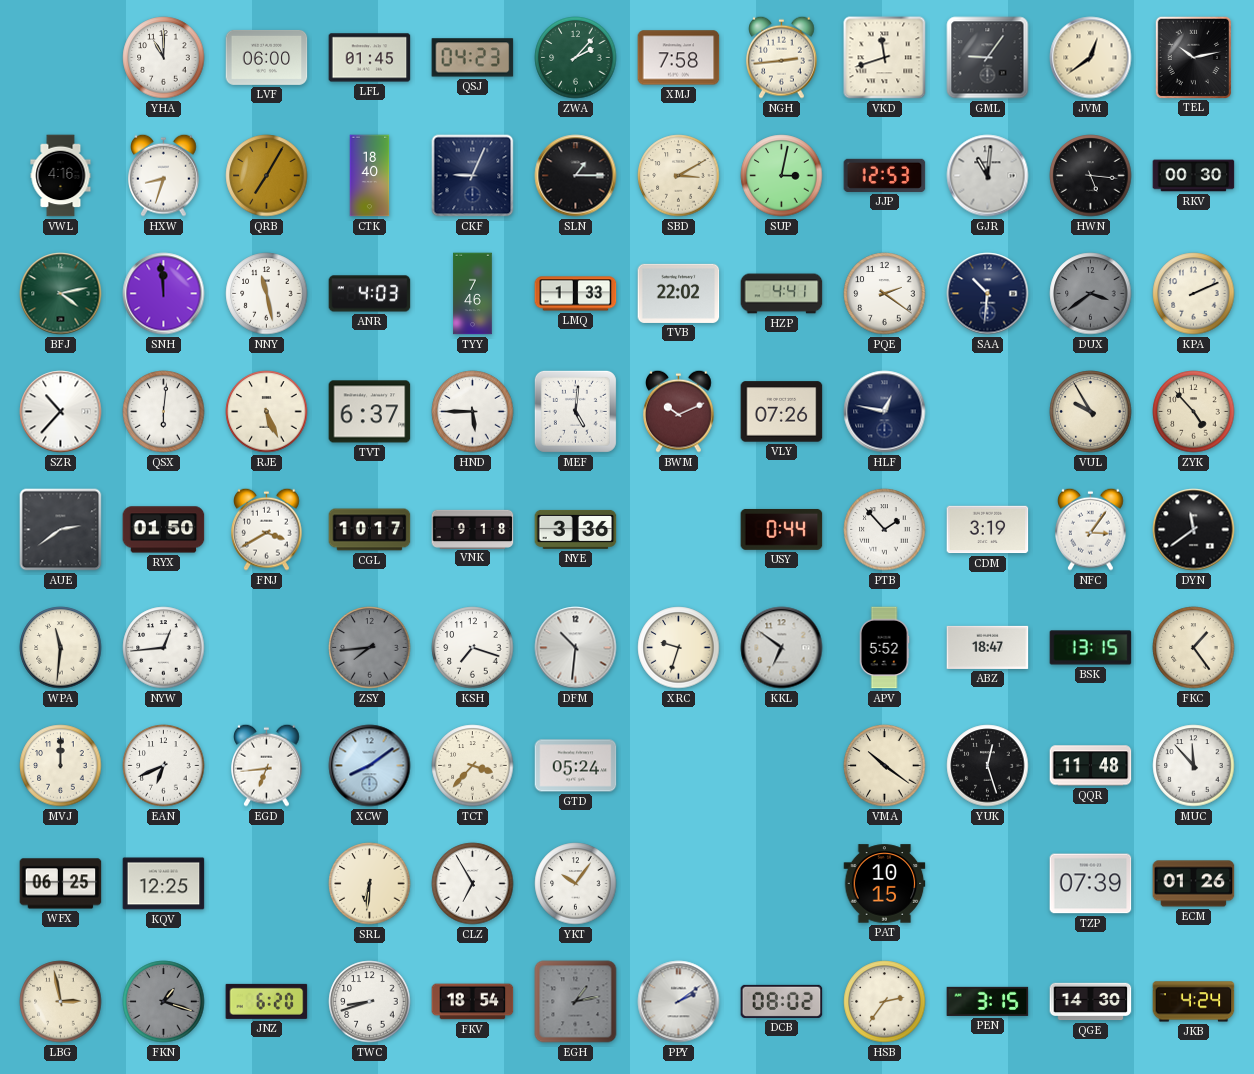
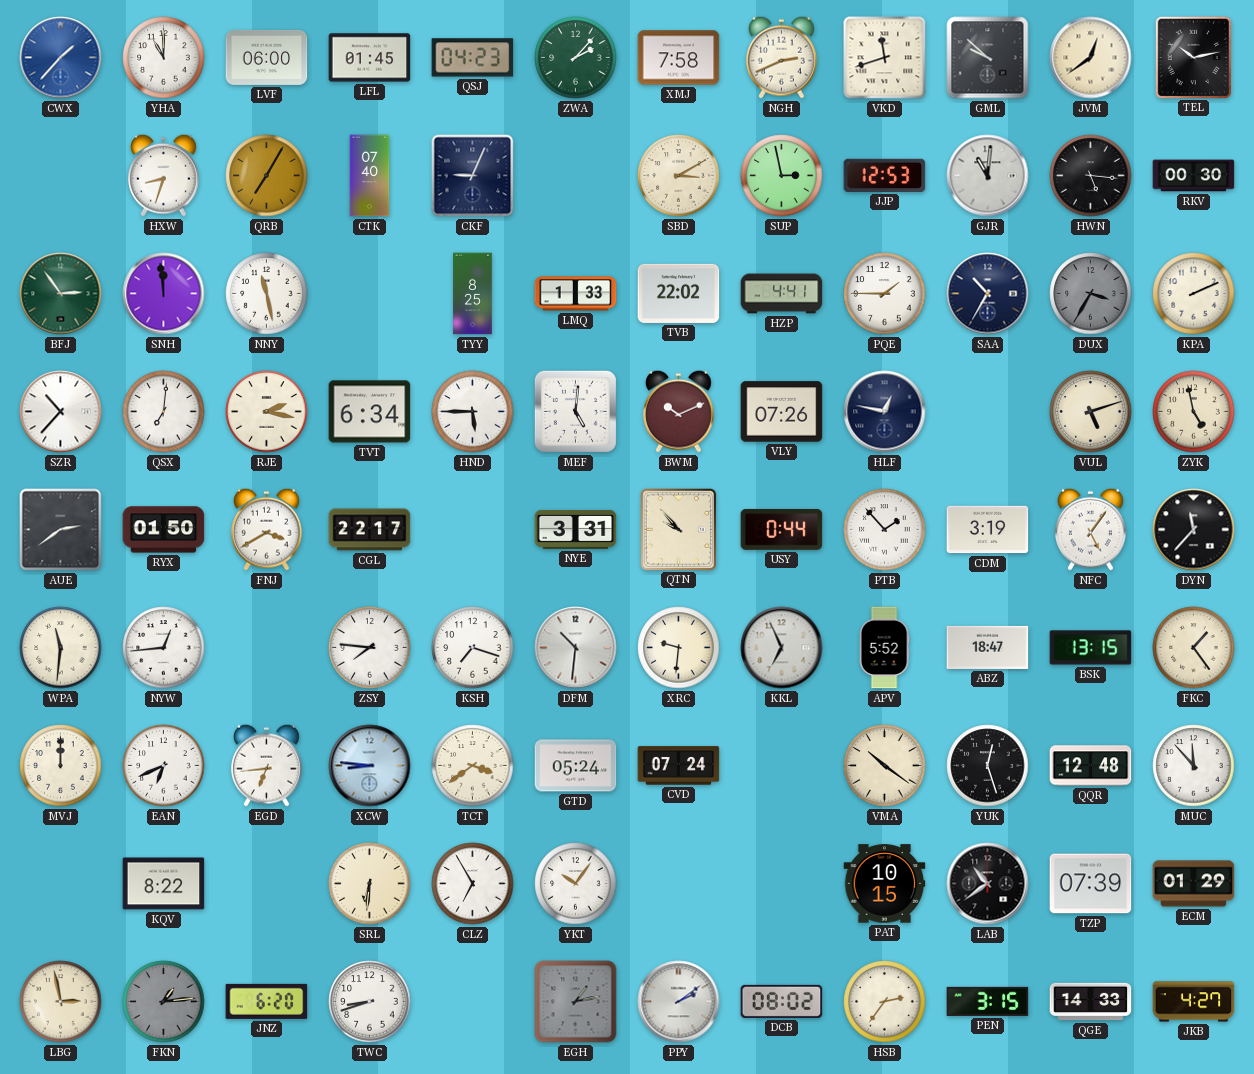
CWX: none -> 1:37 (61, 58)
NGH: 2:44 -> 2:41 (782, 57)
GML: 9:06 -> 9:52 (988, 58)
VWL: 4:16 -> none (61, 176)
CTK: 18:40 -> 07:40 (370, 176)
SLN: 1:15 -> none (576, 176)
SUP: 3:02 -> 2:58 (782, 176)
BFJ: 4:13 -> 2:54 (61, 294)
ANR: 4:03 -> none (370, 294)
TYY: 7:46 -> 8:25 (473, 294)
PQE: 2:21 -> 1:45 (885, 294)
SAA: 10:31 -> 10:35 (988, 294)
DUX: 3:39 -> 3:35 (1091, 294)
QSX: 6:01 -> 7:01 (164, 412)
RJE: 5:26 -> 2:17 (267, 412)
TVT: 6:37 -> 6:34 (370, 412)
VUL: 9:55 -> 5:12 (1091, 412)
ZYK: 4:53 -> 4:58 (1194, 412)
CGL: 10:17 -> 22:17 (370, 530)
VNK: 9:18 -> none (473, 529)
NYE: 3:36 -> 3:31 (576, 529)
QTN: none -> 9:53 (678, 529)
NFC: 3:06 -> 5:06 (1091, 529)
DYN: 11:39 -> 11:37 (1194, 530)
ZSY: 7:44 -> 7:46 (370, 648)
ZSY dial: grey -> white (370, 648)
XRC: 9:33 -> 9:31 (679, 648)
KKL: 6:51 -> 6:56 (782, 648)
XCW: 8:09 -> 8:46 (370, 766)
TCT: 3:37 -> 3:39 (473, 766)
CVD: none -> 07:24 (679, 766)
QQR: 11:48 -> 12:48 (1091, 766)
WFX: 06:25 -> none (61, 884)
KQV: 12:25 -> 8:22 (164, 884)
LAB: none -> 10:39 (988, 884)
ECM: 01:26 -> 01:29 (1194, 884)
FKN: 1:18 -> 1:14 (164, 1002)
FKV: 18:54 -> none (473, 1002)
QGE: 14:30 -> 14:33 (1091, 1002)
JKB: 4:24 -> 4:27 (1194, 1002)
